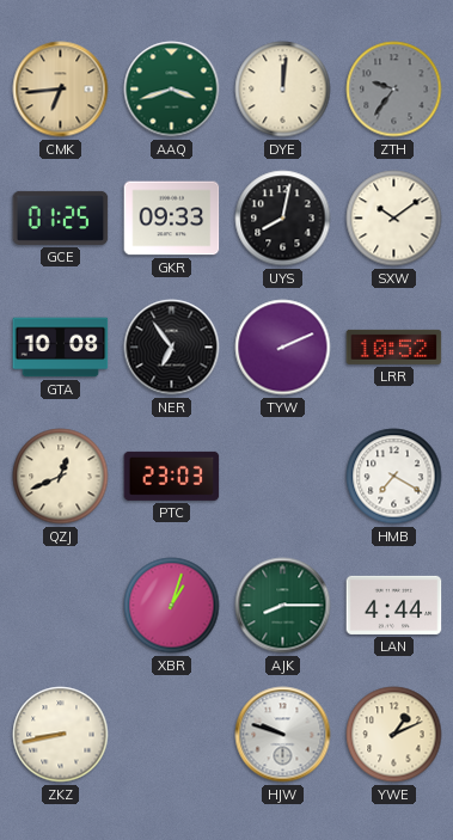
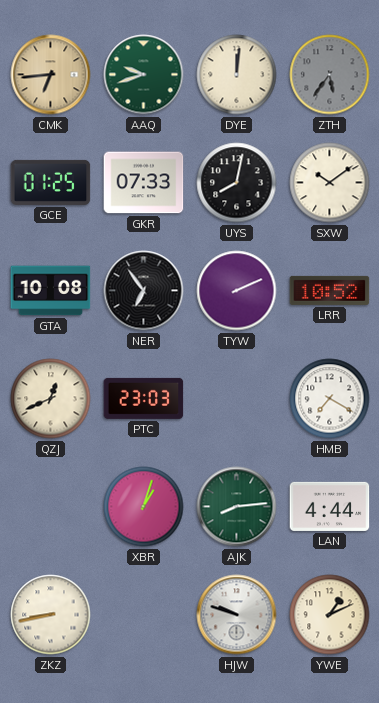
AAQ: 3:42 -> 9:42 (144, 75)
ZTH: 9:36 -> 5:36 (330, 75)
GKR: 09:33 -> 07:33 (144, 183)
AJK: 8:15 -> 8:14 (237, 507)
